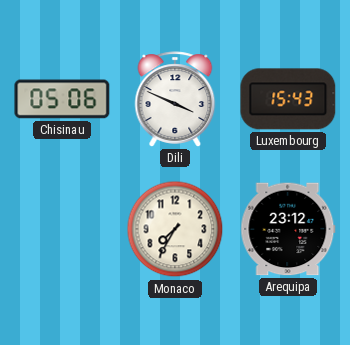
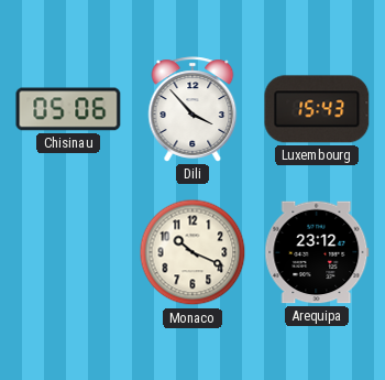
Dili: 3:49 -> 3:53 (193, 109)
Monaco: 7:35 -> 10:19 (193, 252)
